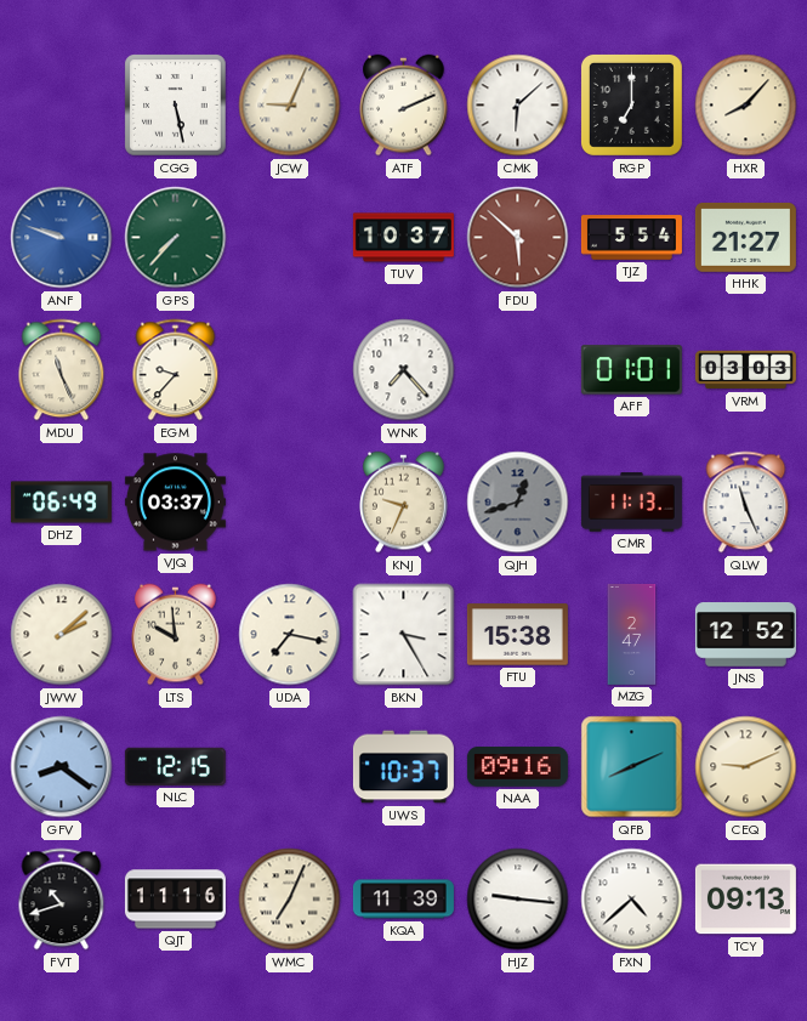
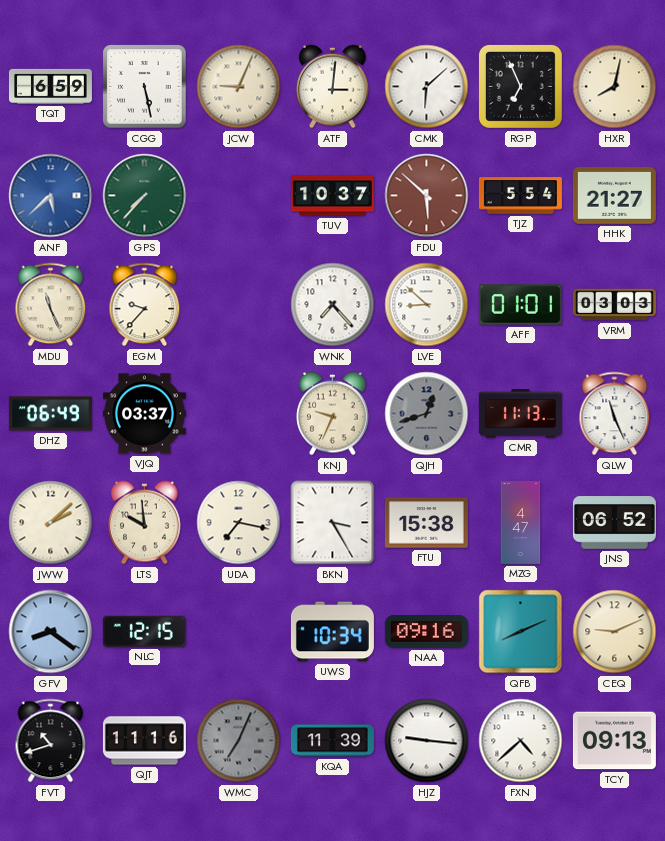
TQT: none -> 6:59 (50, 86)
ATF: 2:11 -> 3:01 (333, 87)
RGP: 7:00 -> 6:56 (520, 86)
HXR: 8:07 -> 8:02 (615, 87)
ANF: 9:48 -> 5:38 (51, 196)
LVE: none -> 8:52 (427, 305)
MZG: 2:47 -> 4:47 (521, 522)
JNS: 12:52 -> 06:52 (614, 523)
UWS: 10:37 -> 10:34 (332, 632)
WMC dial: cream -> grey (239, 741)
